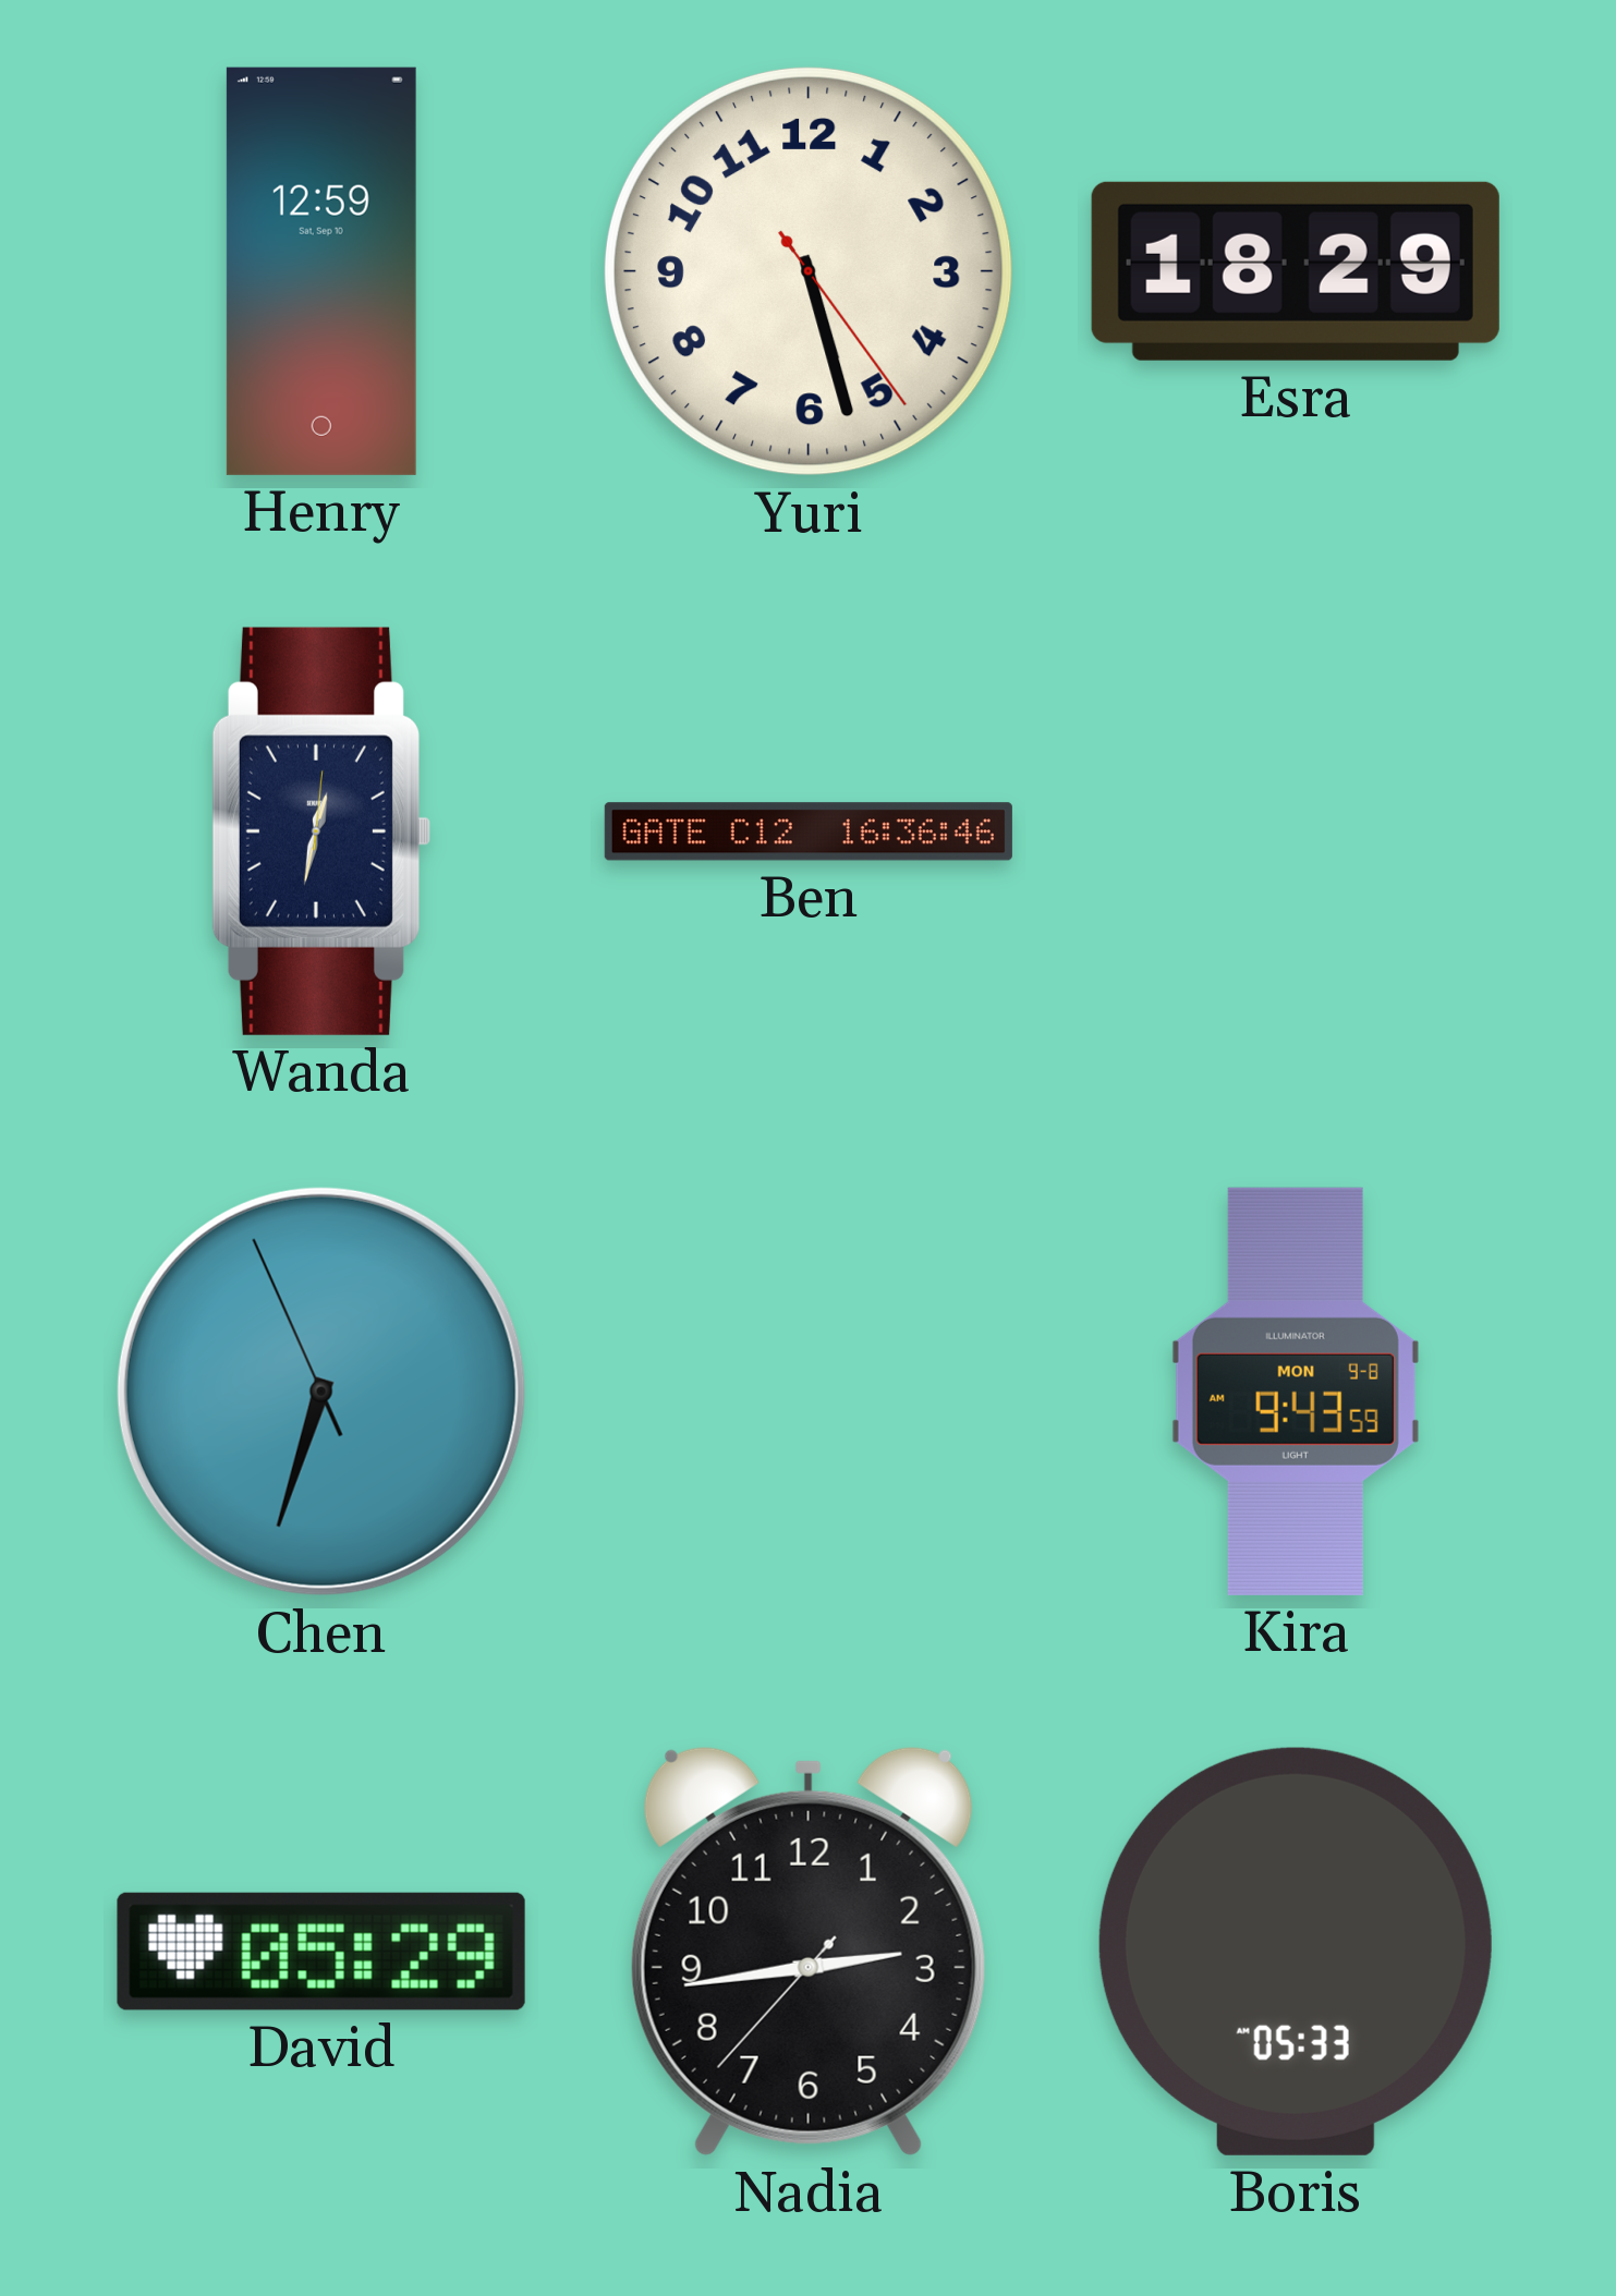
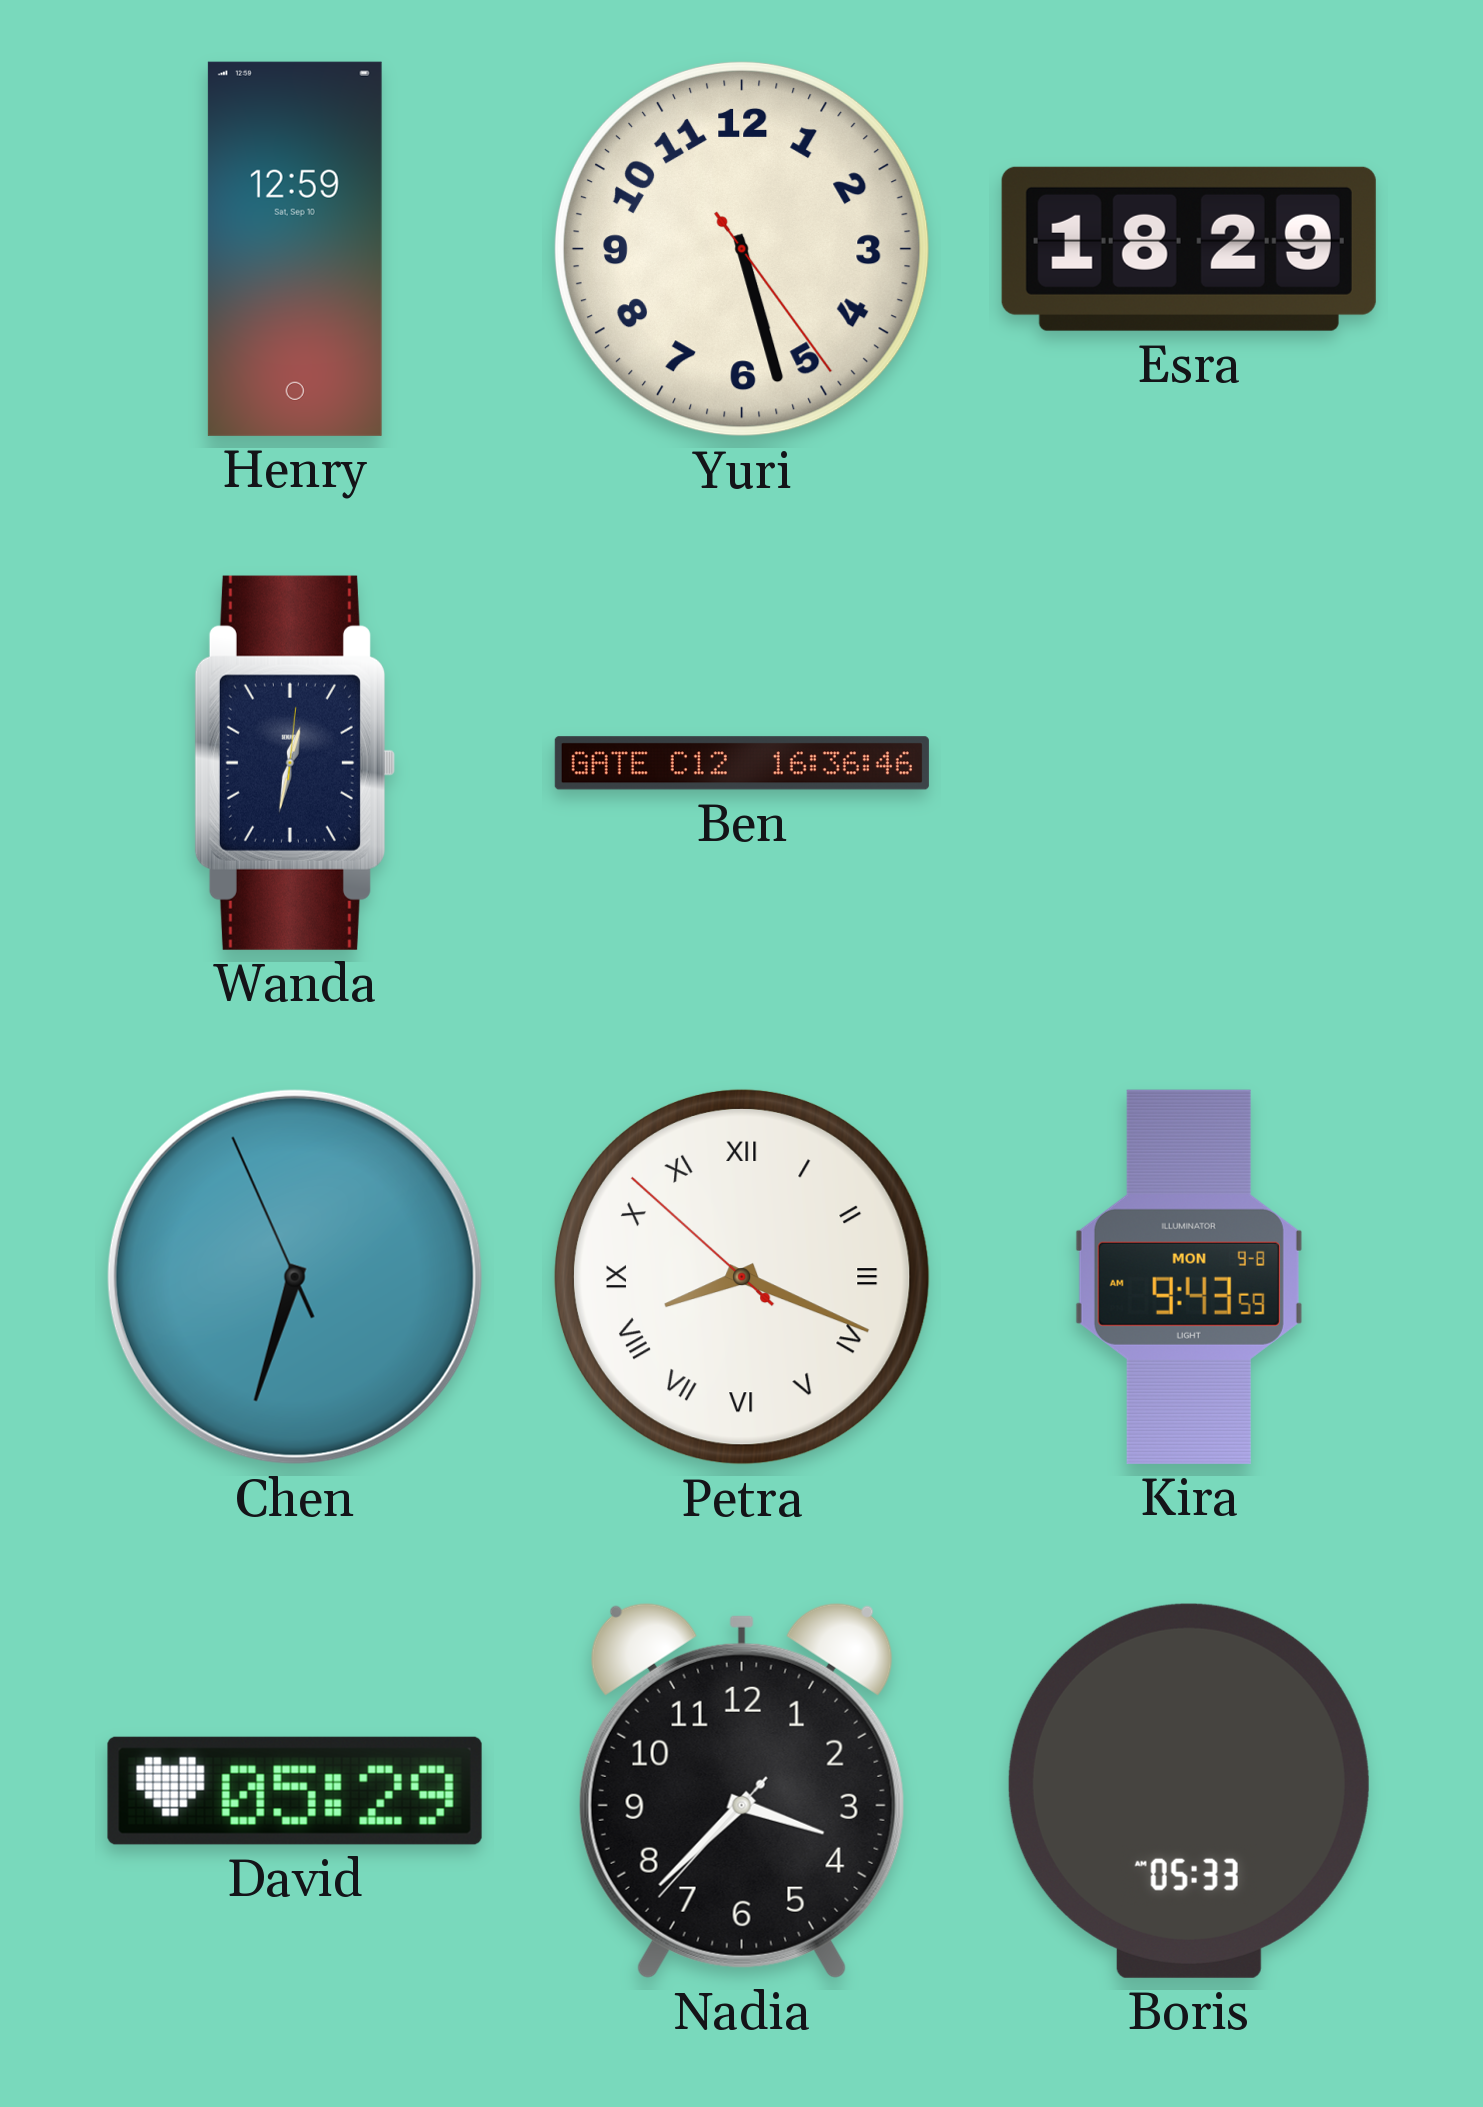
Petra: none -> 8:18 (742, 1277)
Nadia: 2:43 -> 3:37 (742, 1790)
